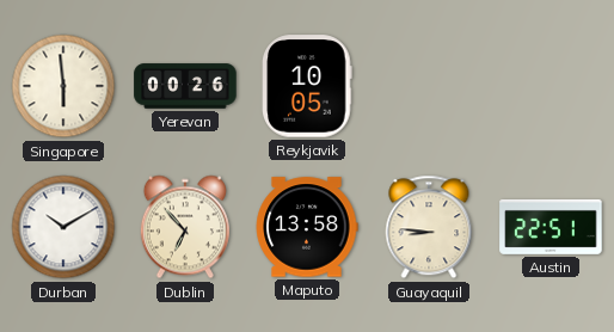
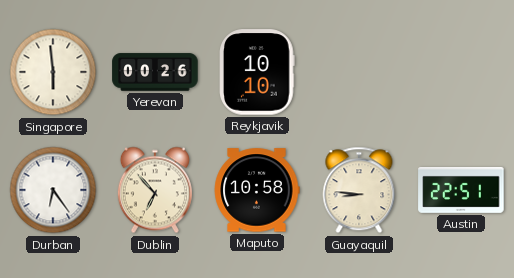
Reykjavik: 10:05 -> 10:10 (257, 72)
Durban: 10:10 -> 6:24 (53, 190)
Maputo: 13:58 -> 10:58 (257, 190)
